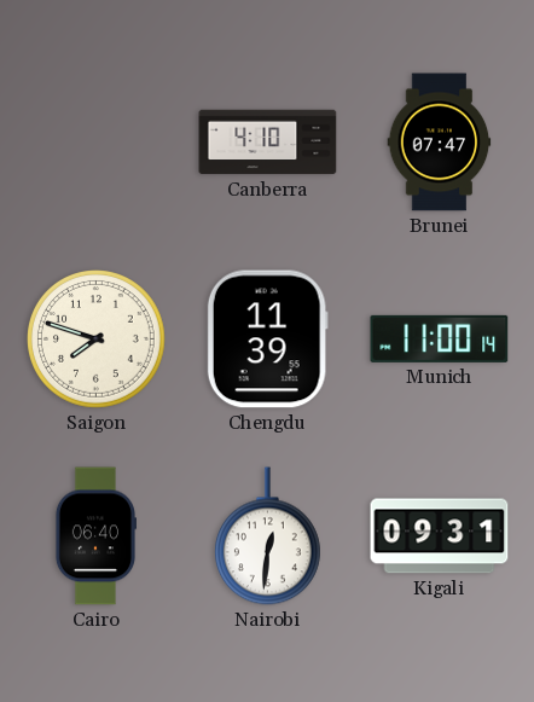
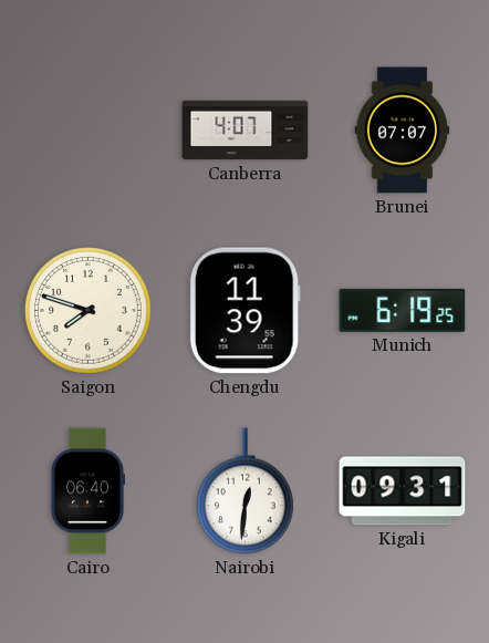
Canberra: 4:10 -> 4:07 (246, 131)
Brunei: 07:47 -> 07:07 (403, 131)
Munich: 11:00 -> 6:19 (403, 310)
